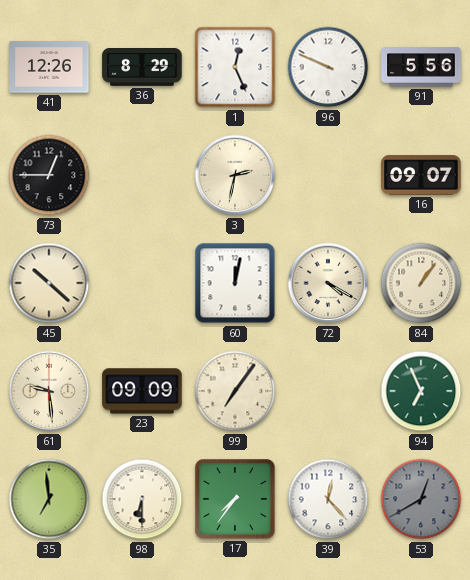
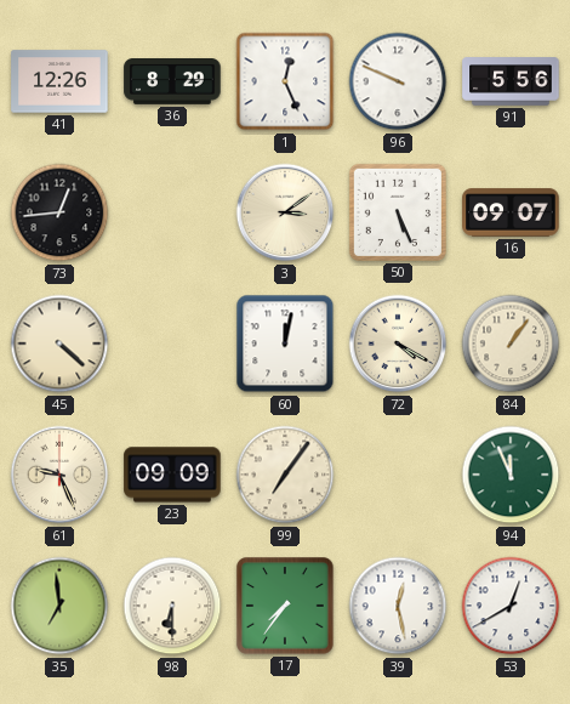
73: 12:45 -> 12:44 (59, 212)
3: 2:32 -> 3:09 (285, 212)
50: none -> 5:26 (398, 212)
45: 10:22 -> 4:22 (59, 344)
61: 9:29 -> 9:26 (59, 475)
94: 6:56 -> 11:56 (511, 475)
39: 12:23 -> 12:28 (398, 606)
53 dial: grey -> white (511, 606)
